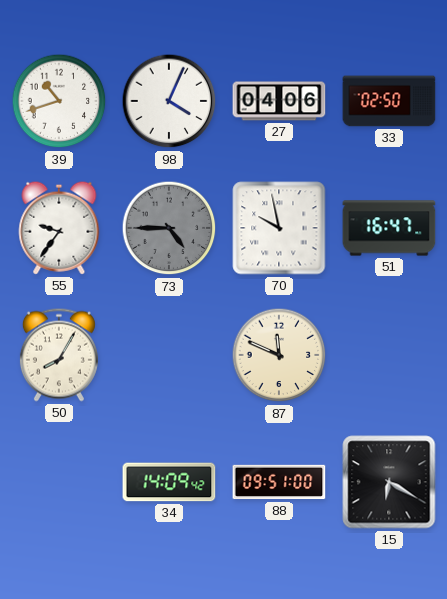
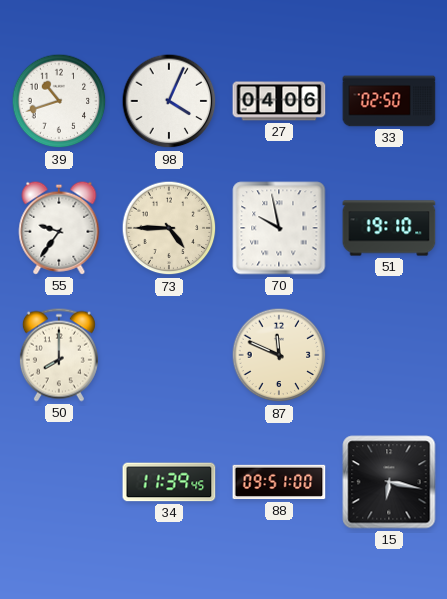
73 dial: grey -> cream (169, 228)
51: 16:47 -> 19:10 (389, 228)
50: 8:05 -> 8:00 (59, 355)
34: 14:09 -> 11:39 (169, 482)
15: 6:20 -> 6:17 (389, 482)
